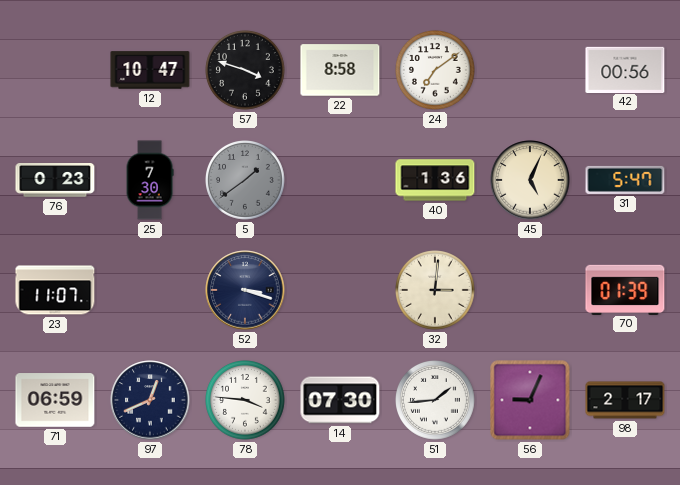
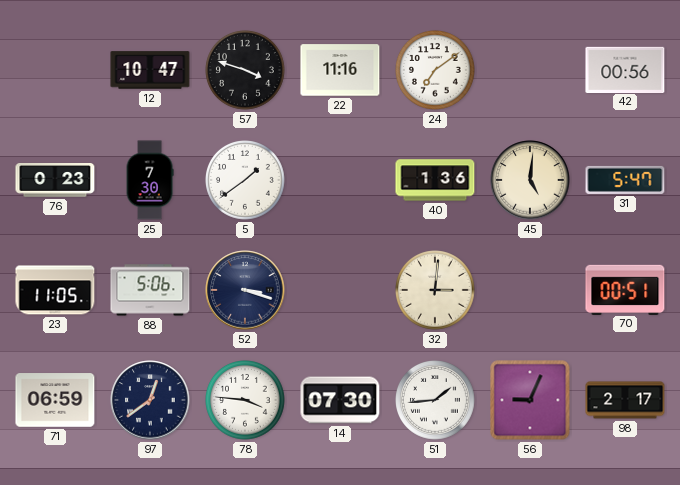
22: 8:58 -> 11:16 (340, 70)
5 dial: grey -> white (246, 181)
45: 5:04 -> 5:01 (530, 180)
23: 11:07 -> 11:05 (55, 290)
88: none -> 5:06 (150, 290)
70: 01:39 -> 00:51 (625, 289)
97: 12:41 -> 12:39 (150, 400)
